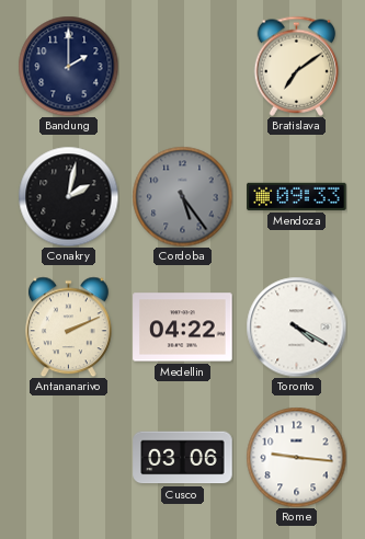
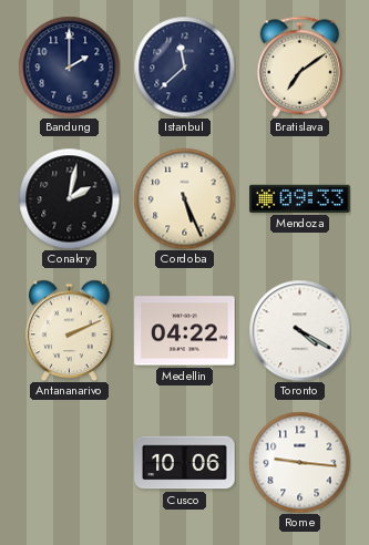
Istanbul: none -> 11:38 (184, 66)
Cordoba: 5:24 -> 5:26 (184, 198)
Cordoba dial: grey -> cream (184, 198)
Cusco: 03:06 -> 10:06 (185, 463)
